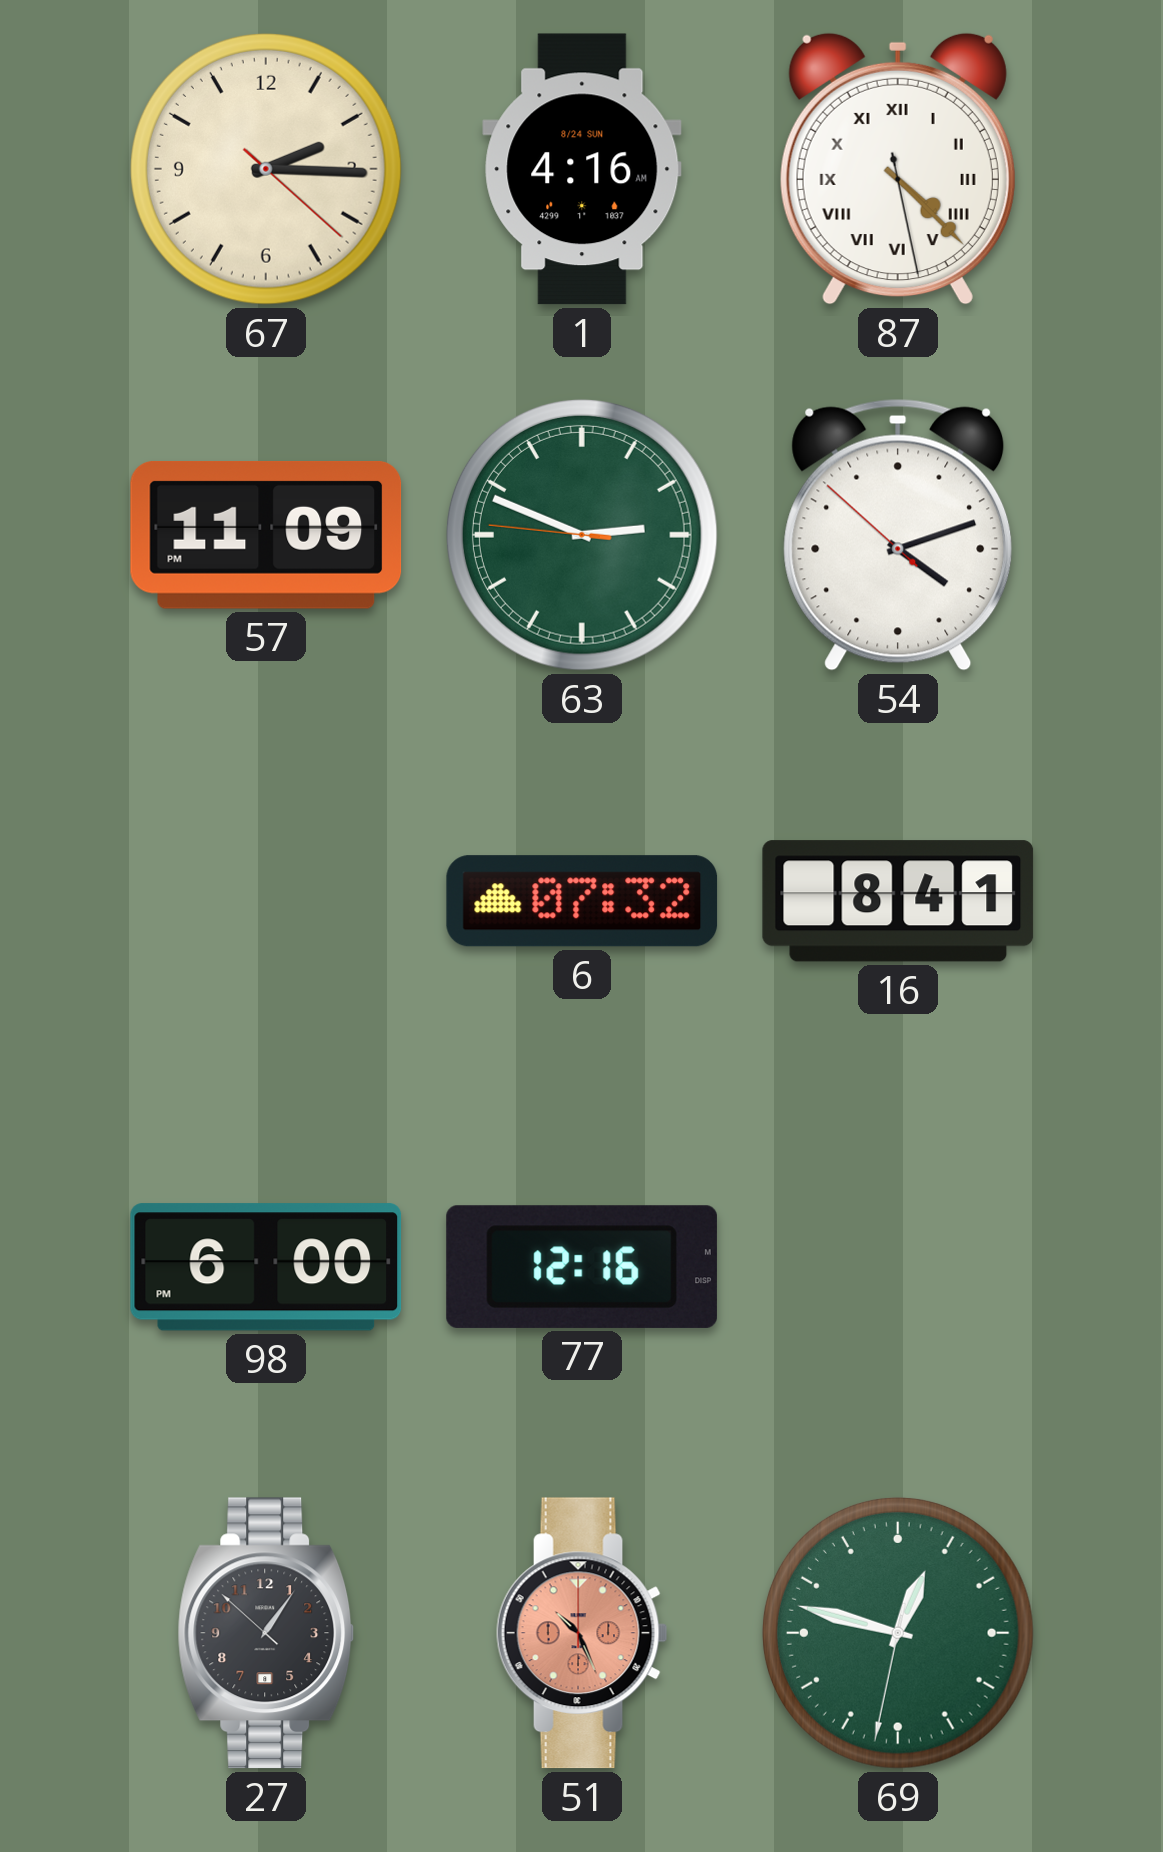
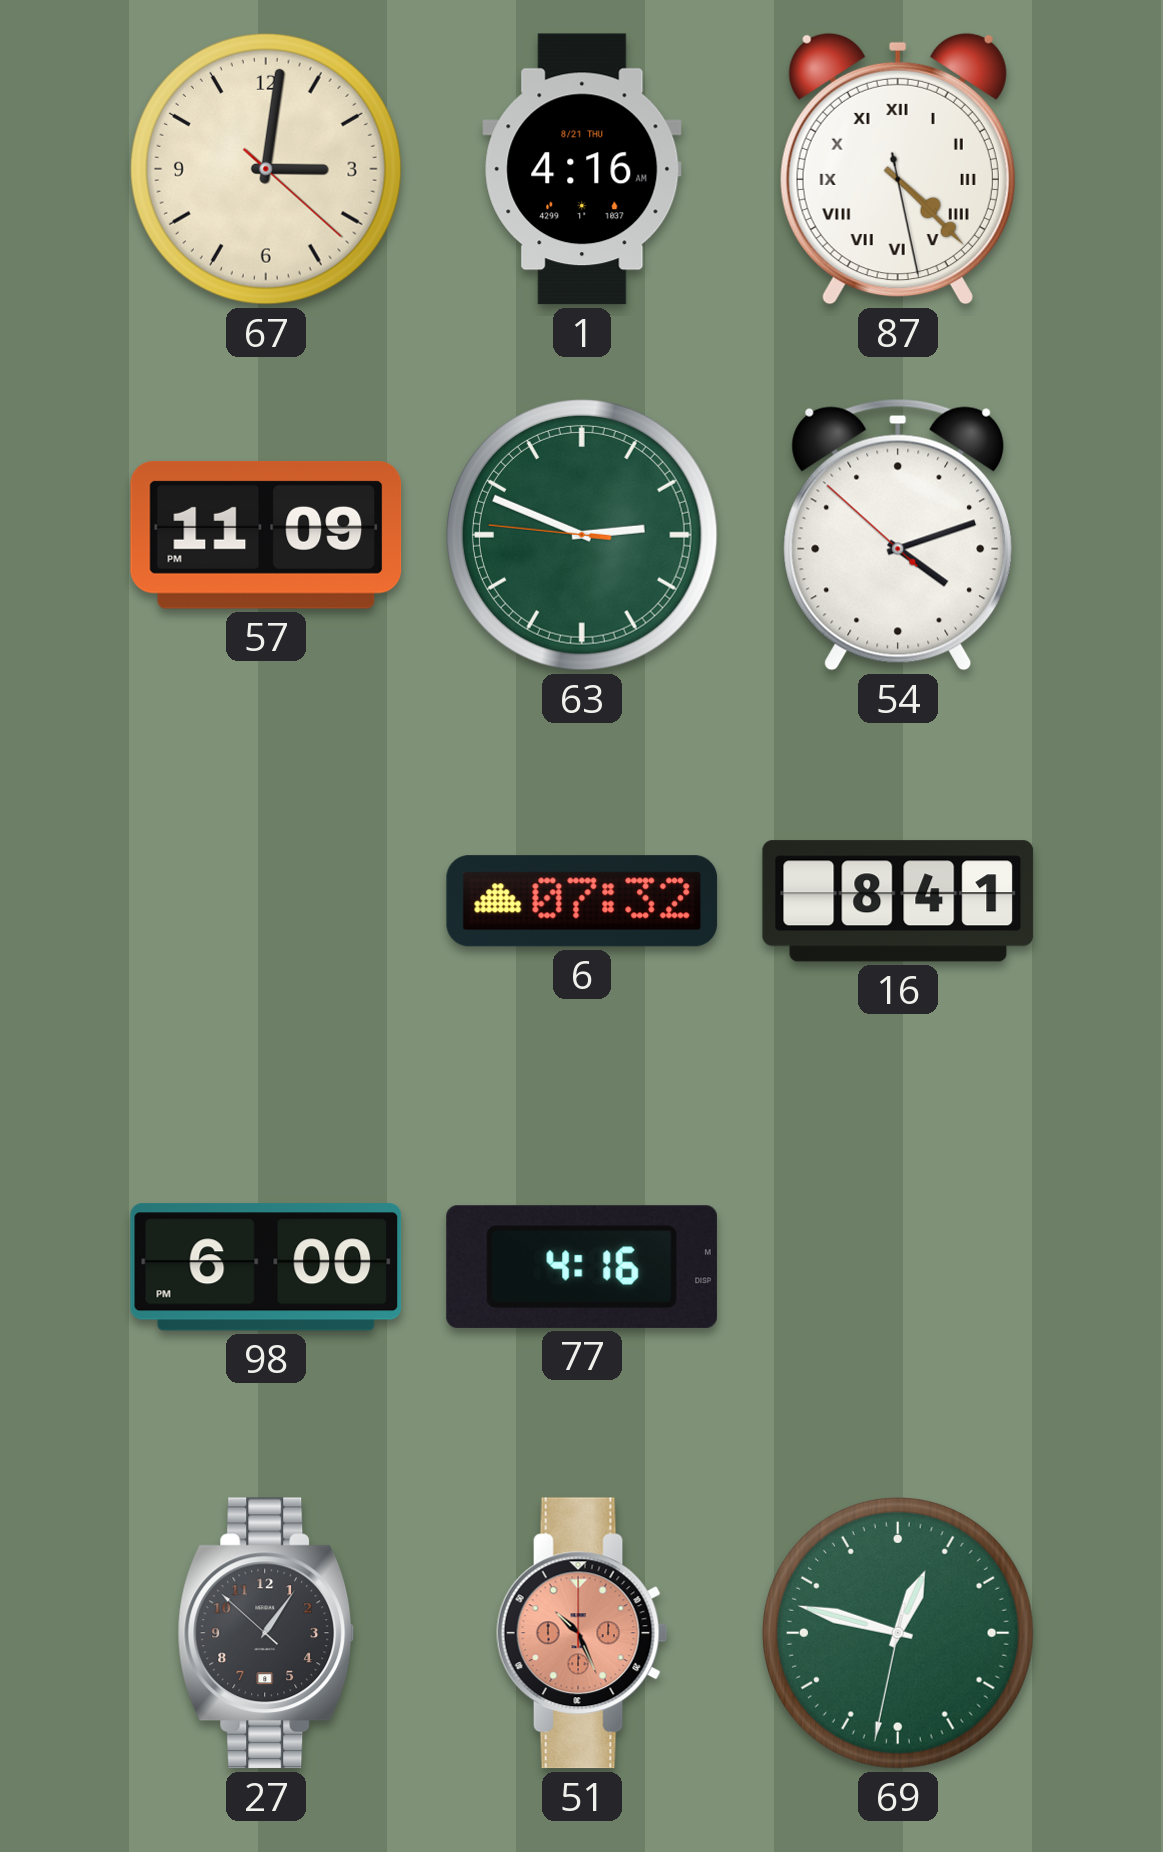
67: 2:15 -> 3:01 (266, 169)
1 date: 8/24 SUN -> 8/21 THU (582, 169)
77: 12:16 -> 4:16 (582, 1267)
